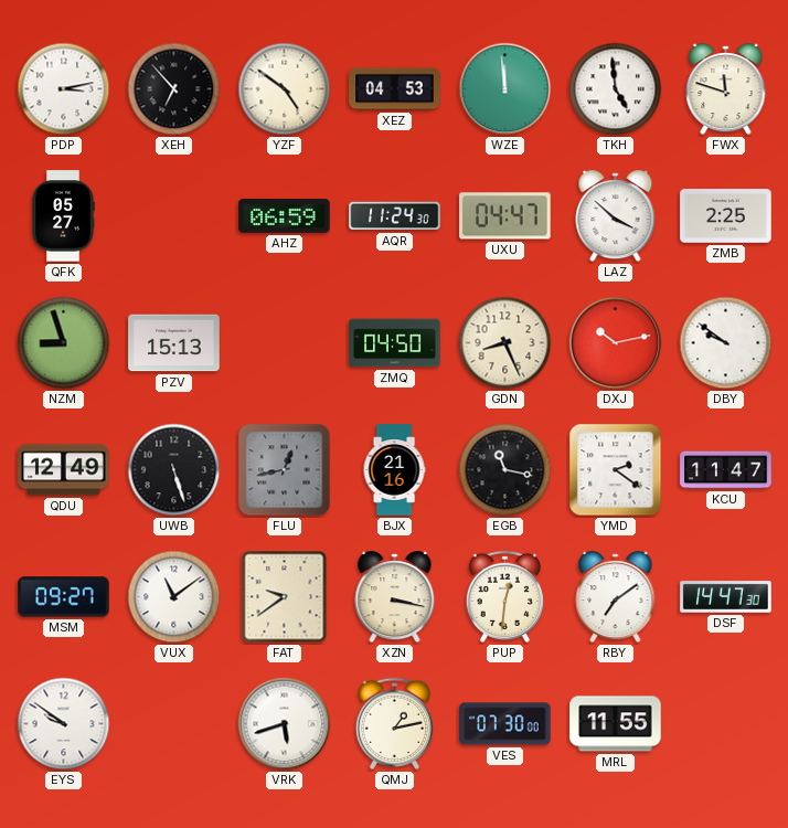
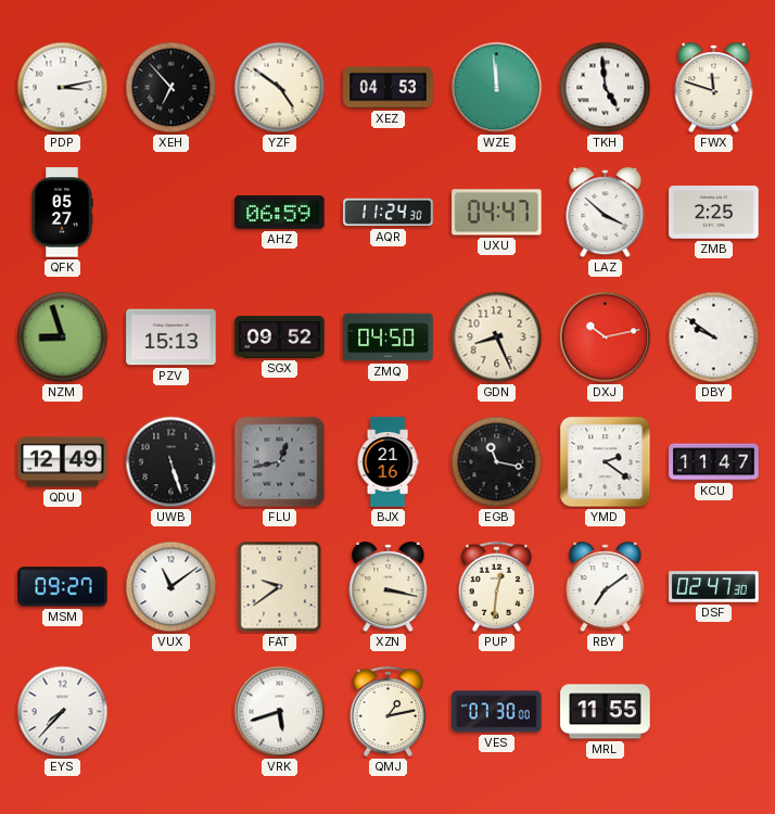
SGX: none -> 09:52 (280, 338)
DSF: 14:47 -> 02:47 (714, 587)
EYS: 9:51 -> 7:37 (63, 712)
